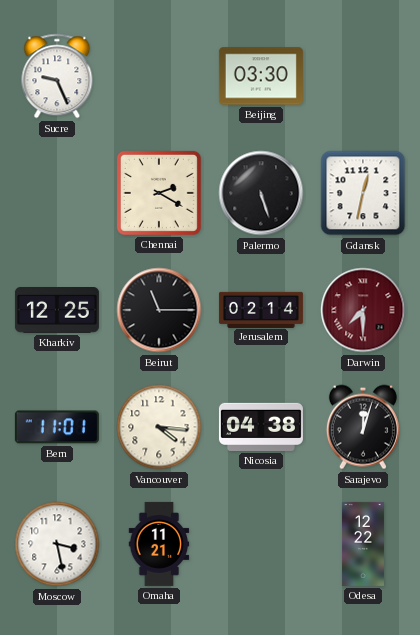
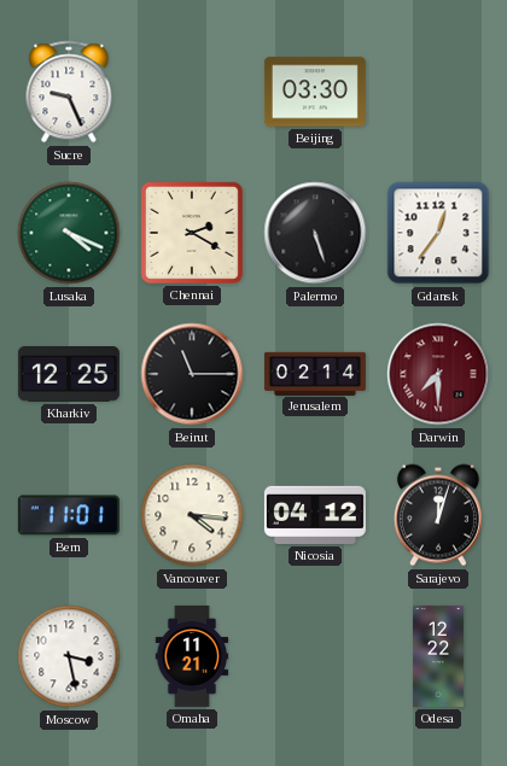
Lusaka: none -> 4:19 (69, 233)
Gdansk: 12:32 -> 12:36 (438, 233)
Nicosia: 04:38 -> 04:12 (315, 515)
